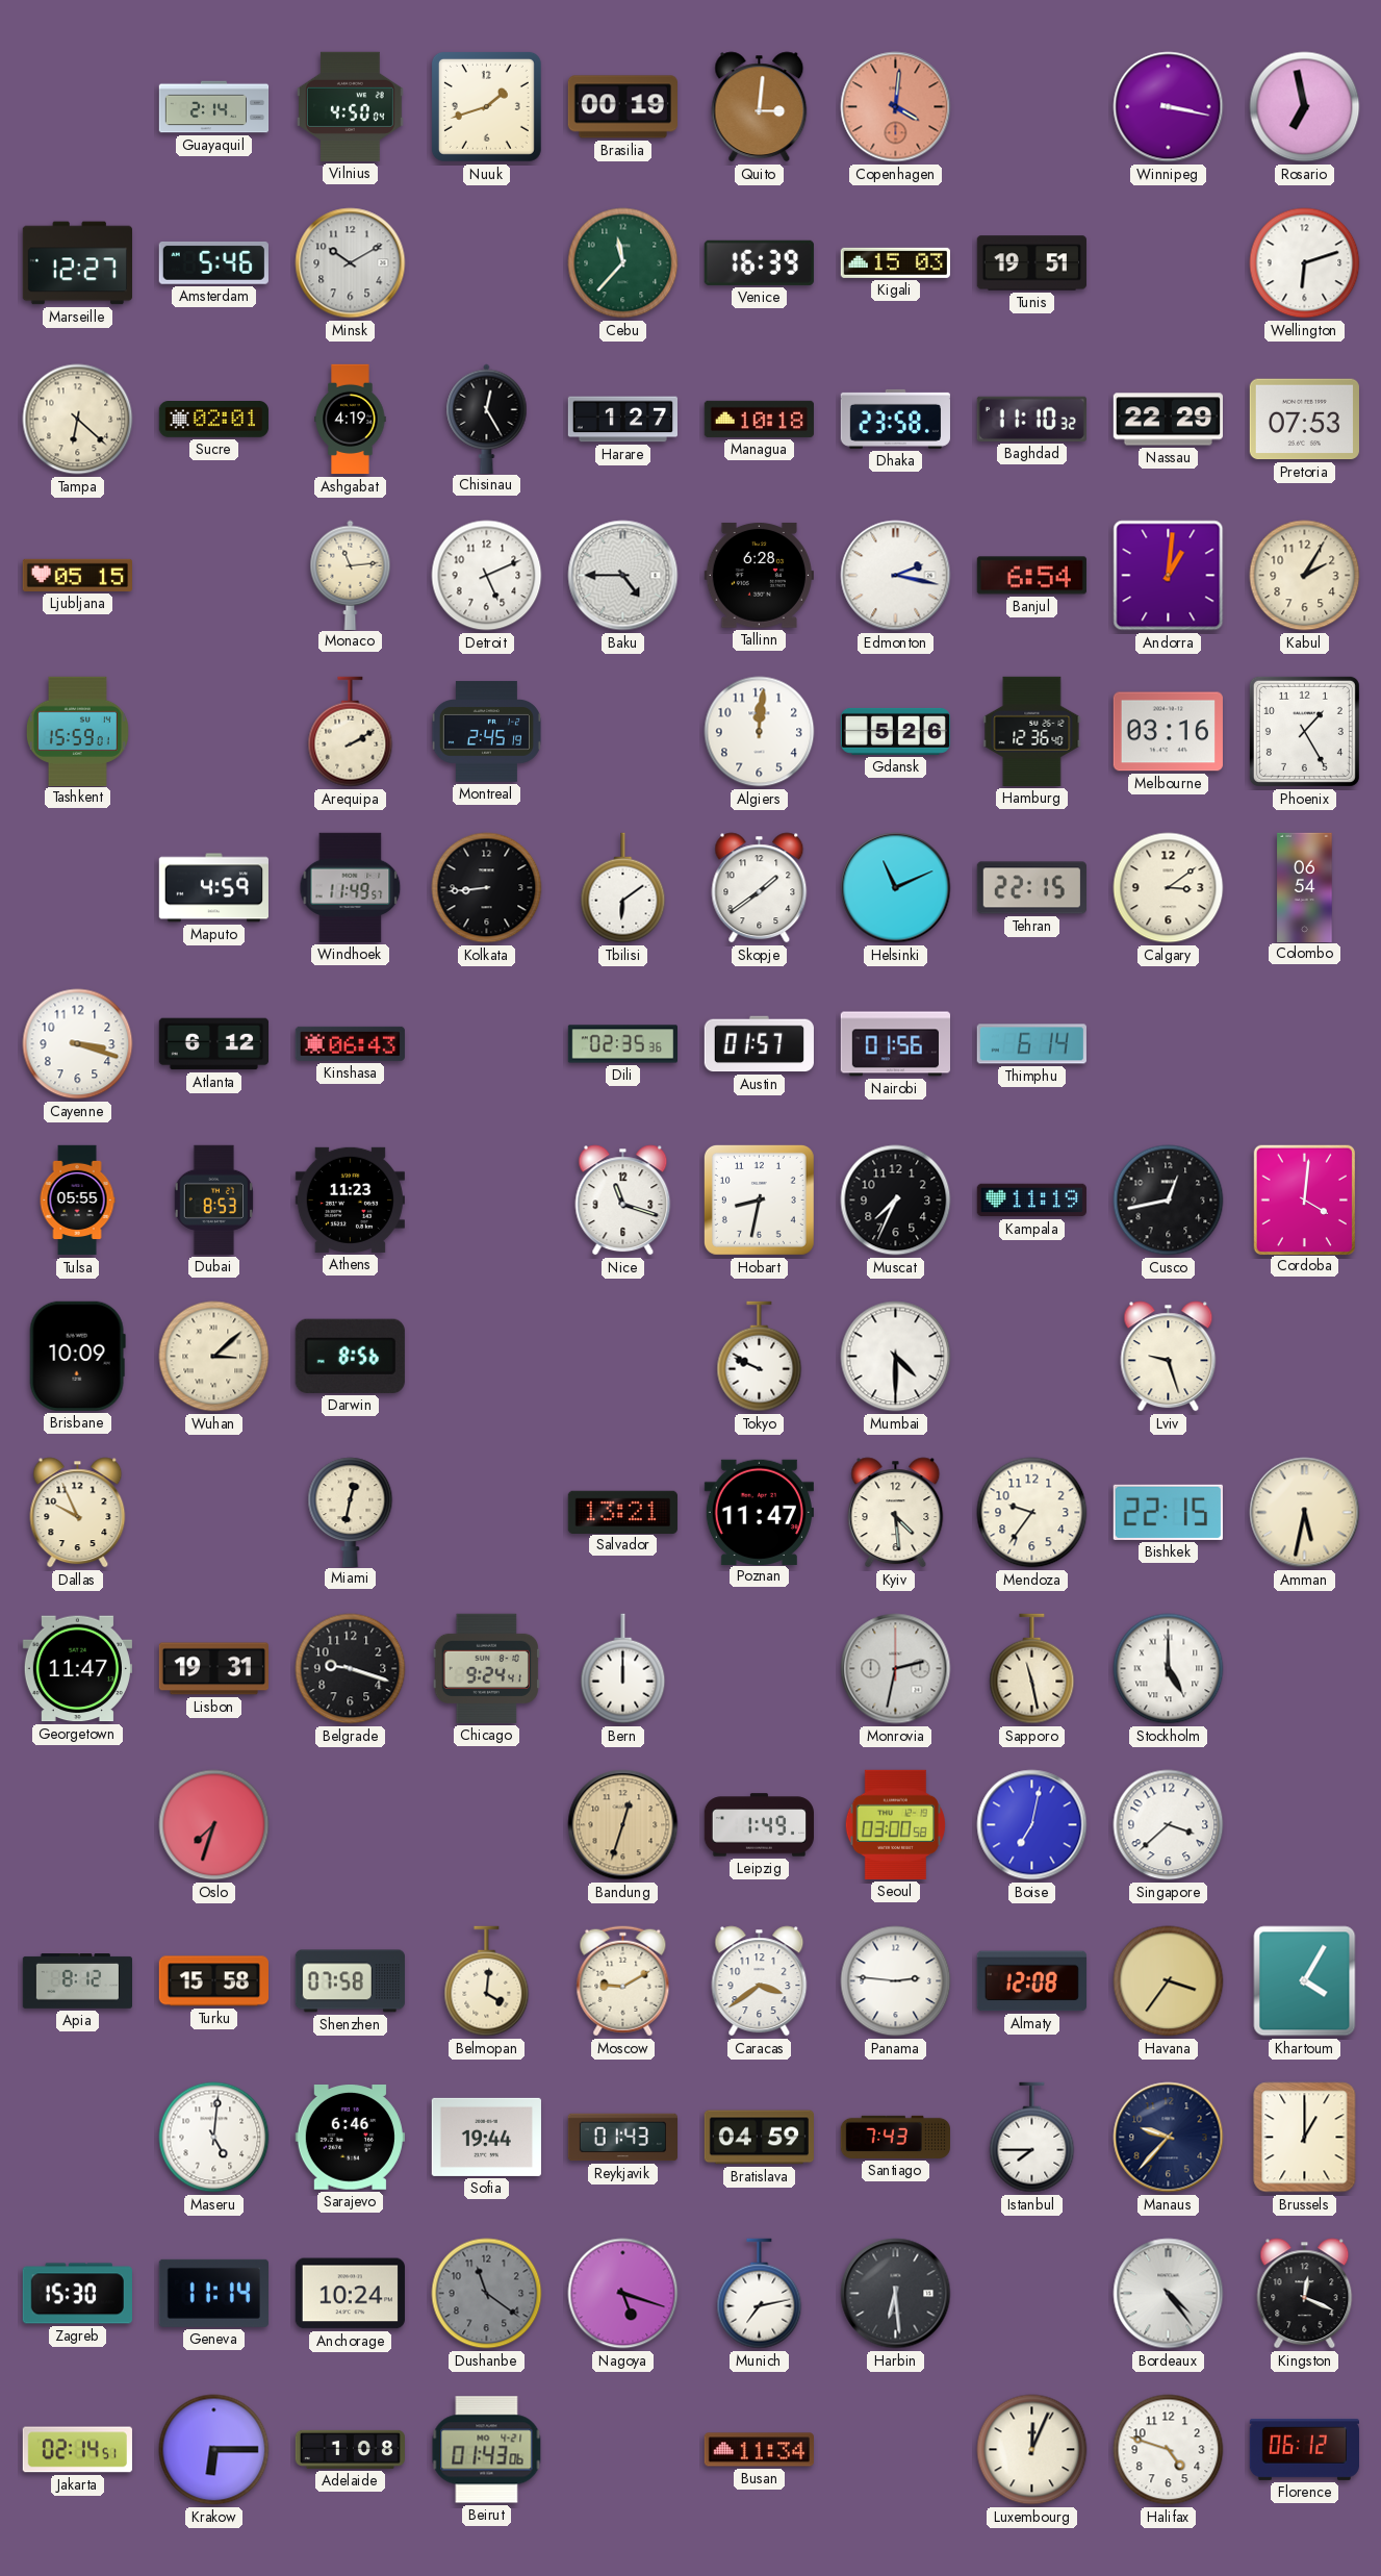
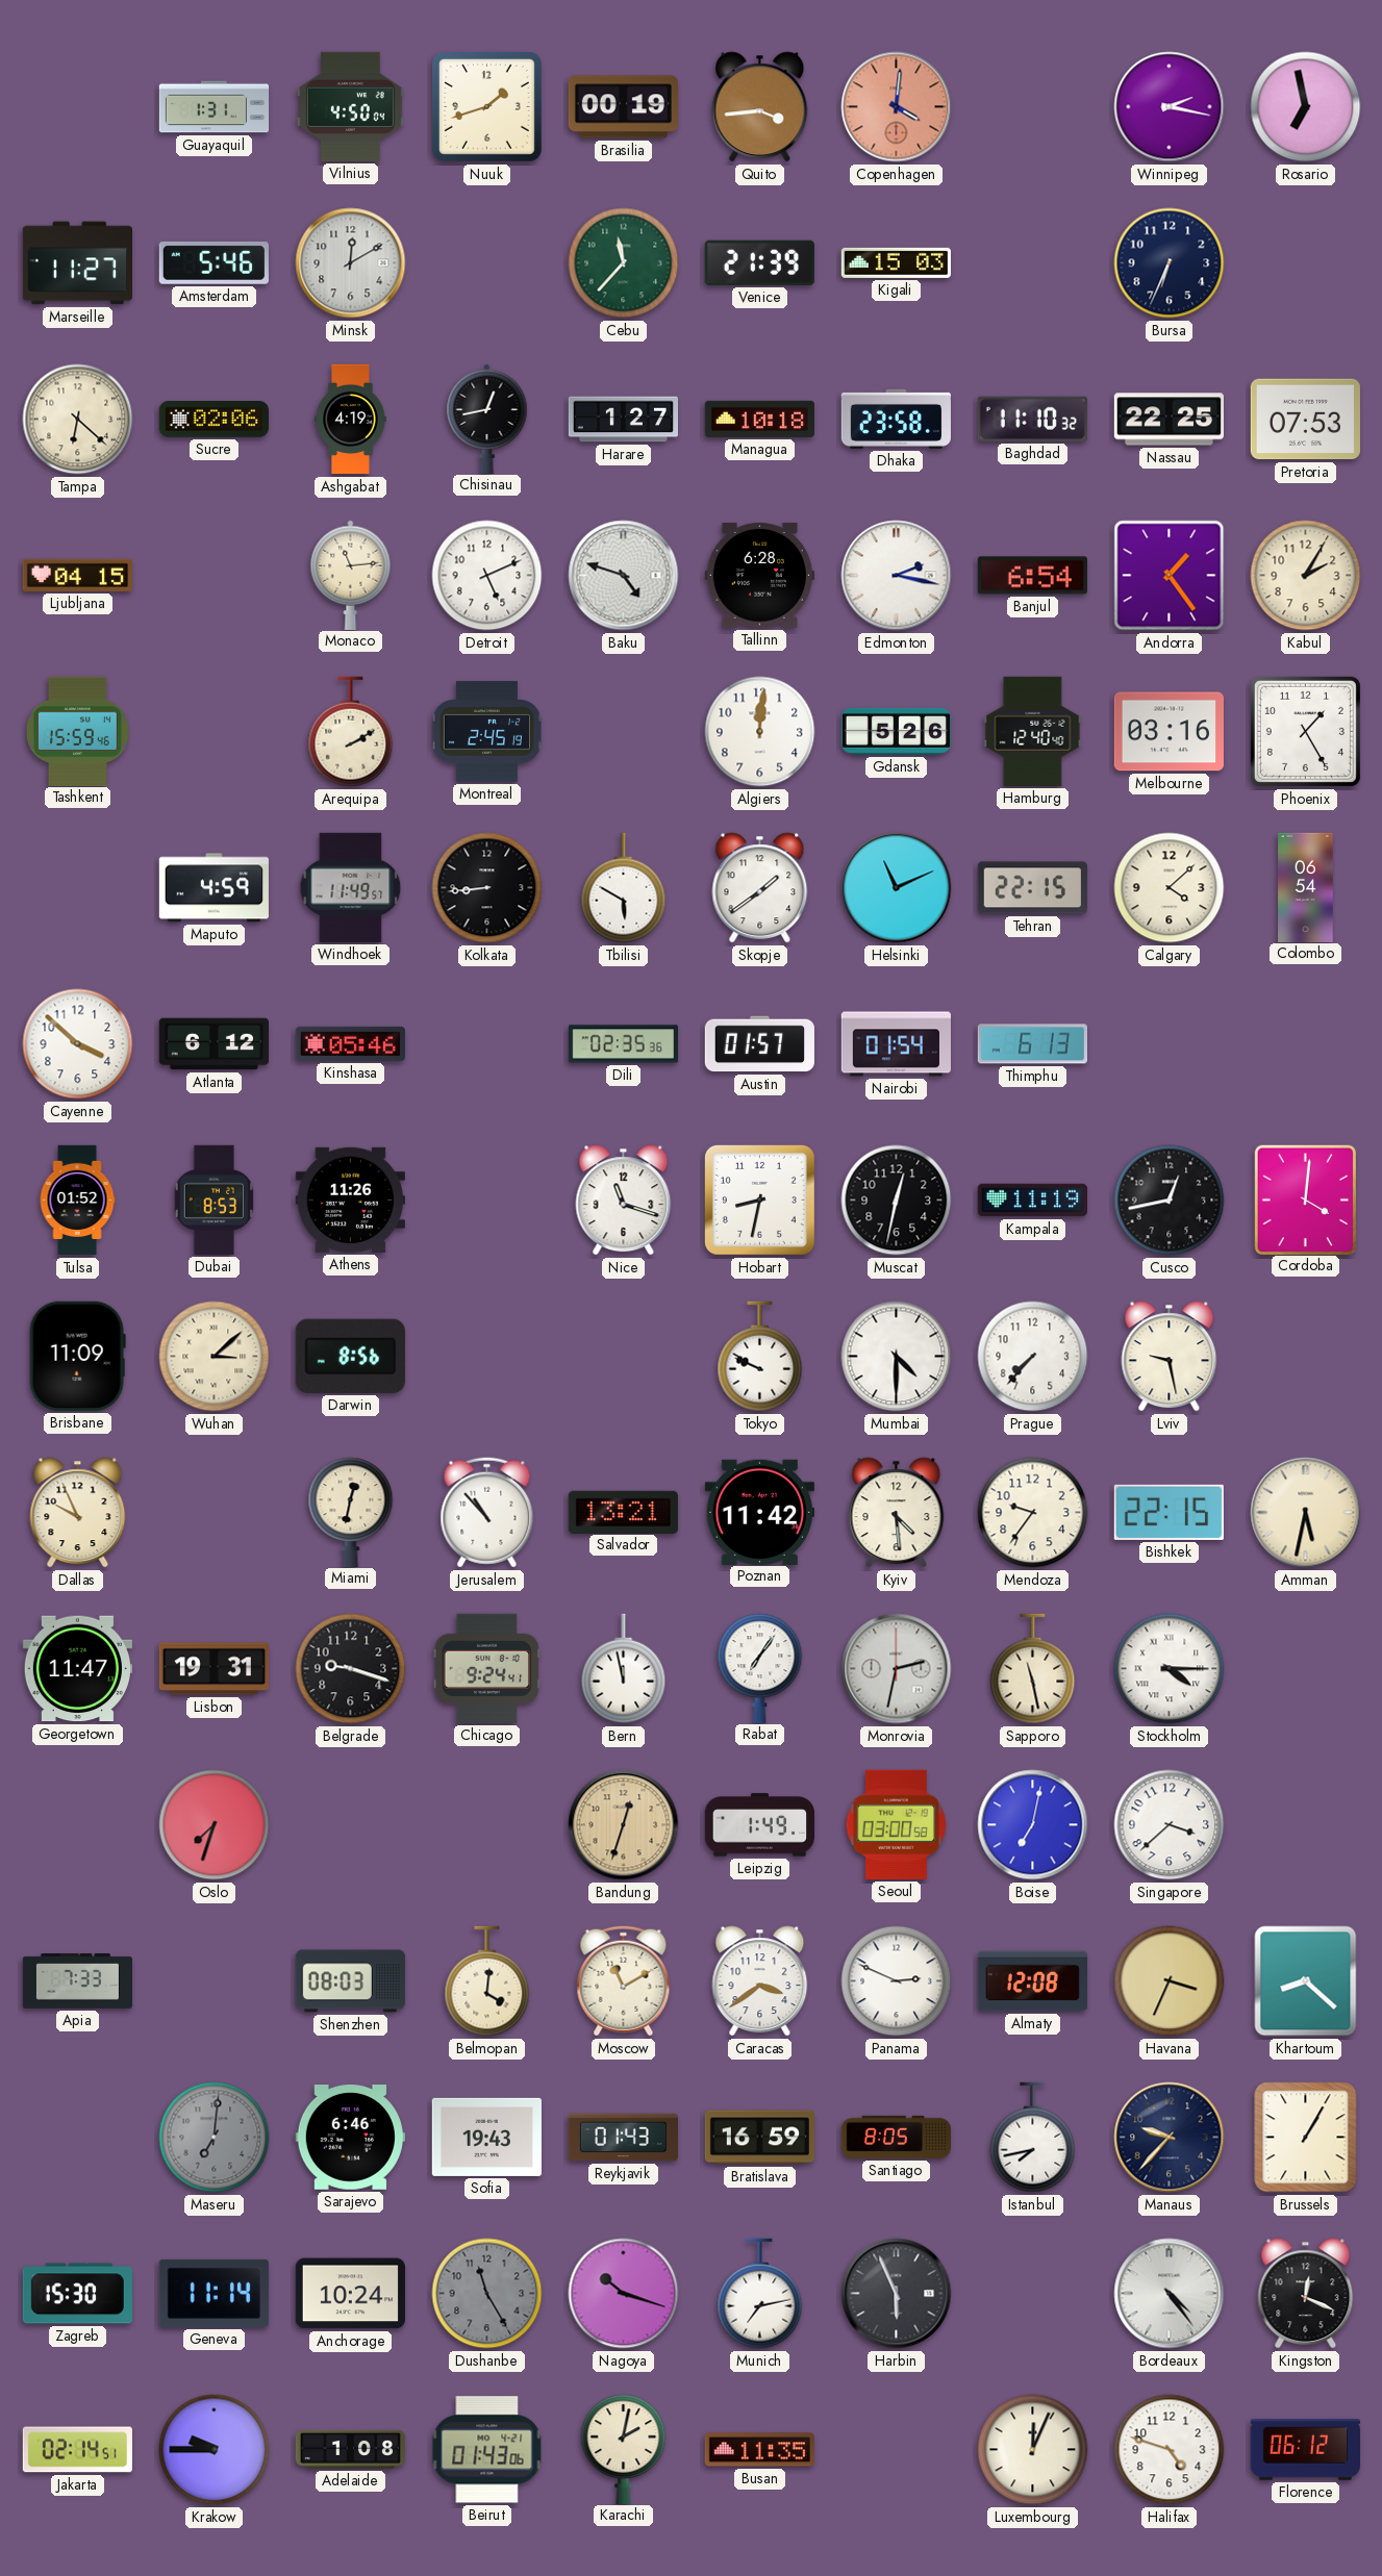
Guayaquil: 2:14 -> 1:31 (215, 107)
Quito: 3:01 -> 3:44 (760, 107)
Winnipeg: 3:17 -> 2:17 (1170, 107)
Marseille: 12:27 -> 11:27 (77, 263)
Minsk: 10:10 -> 12:10 (351, 263)
Venice: 16:39 -> 21:39 (759, 262)
Tunis: 19:51 -> none (1031, 263)
Bursa: none -> 6:34 (1170, 263)
Wellington: 6:12 -> none (1305, 263)
Sucre: 02:01 -> 02:06 (213, 420)
Chisinau: 12:25 -> 12:43 (487, 419)
Nassau: 22:29 -> 22:25 (1169, 420)
Ljubljana: 05:15 -> 04:15 (77, 575)
Baku: 4:45 -> 4:48 (624, 576)
Andorra: 1:01 -> 1:24 (1170, 576)
Tashkent: 15:59:01 -> 15:59:46 (77, 731)
Hamburg: 12:36 -> 12:40 (1033, 731)
Tbilisi: 6:09 -> 5:50 (624, 888)
Calgary: 3:09 -> 4:08 (1170, 888)
Cayenne: 3:18 -> 3:52 (78, 1044)
Kinshasa: 06:43 -> 05:46 (350, 1043)
Nairobi: 01:56 -> 01:54 (896, 1044)
Thimphu: 6:14 -> 6:13 (1032, 1044)
Tulsa: 05:55 -> 01:52 (77, 1201)
Athens: 11:23 -> 11:26 (350, 1199)
Muscat: 7:34 -> 12:32 (897, 1201)
Brisbane: 10:09 -> 11:09 (77, 1356)
Prague: none -> 7:37 (1033, 1357)
Lviv: 9:27 -> 9:28 (1170, 1357)
Jerusalem: none -> 10:53 (487, 1513)
Poznan: 11:47 -> 11:42 (759, 1512)
Bern: 12:00 -> 11:58 (624, 1669)
Rabat: none -> 7:06 (760, 1668)
Stockholm: 5:00 -> 4:15 (1170, 1669)
Apia: 8:12 -> 7:33 (77, 1981)
Turku: 15:58 -> none (213, 1981)
Shenzhen: 07:58 -> 08:03 (350, 1981)
Moscow: 9:10 -> 11:10 (624, 1981)
Panama: 2:46 -> 2:49 (897, 1981)
Havana: 3:36 -> 3:34 (1170, 1981)
Khartoum: 4:05 -> 8:22 (1306, 1981)
Maseru: 5:01 -> 7:01 (215, 2138)
Maseru dial: white -> grey (215, 2138)
Sofia: 19:44 -> 19:43 (486, 2137)
Bratislava: 04:59 -> 16:59 (759, 2138)
Santiago: 7:43 -> 8:05 (896, 2137)
Istanbul: 7:45 -> 7:43 (1033, 2138)
Brussels: 1:00 -> 1:05 (1306, 2138)
Dushanbe: 11:21 -> 11:25 (487, 2294)
Nagoya: 5:18 -> 10:18 (624, 2294)
Harbin: 6:29 -> 5:56 (897, 2294)
Krakow: 6:15 -> 9:45 (215, 2450)
Karachi: none -> 2:02 (624, 2449)
Busan: 11:34 -> 11:35 (759, 2450)
